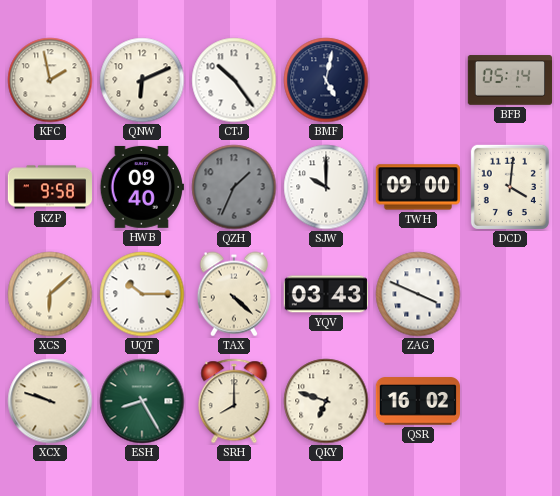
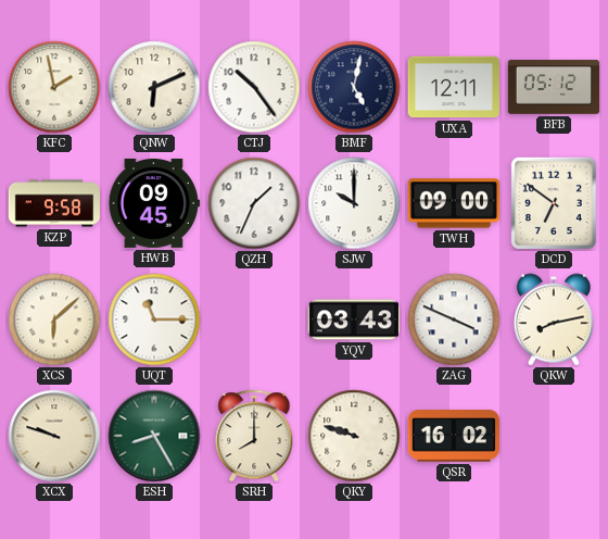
UXA: none -> 12:11 (453, 87)
BFB: 05:14 -> 05:12 (553, 87)
HWB: 09:40 -> 09:45 (154, 203)
QZH dial: grey -> white (254, 203)
DCD: 4:01 -> 6:51 (554, 203)
UQT: 10:15 -> 11:15 (154, 319)
TAX: 4:22 -> none (234, 294)
QKW: none -> 8:13 (554, 319)
QKY: 6:48 -> 9:48 (354, 436)
